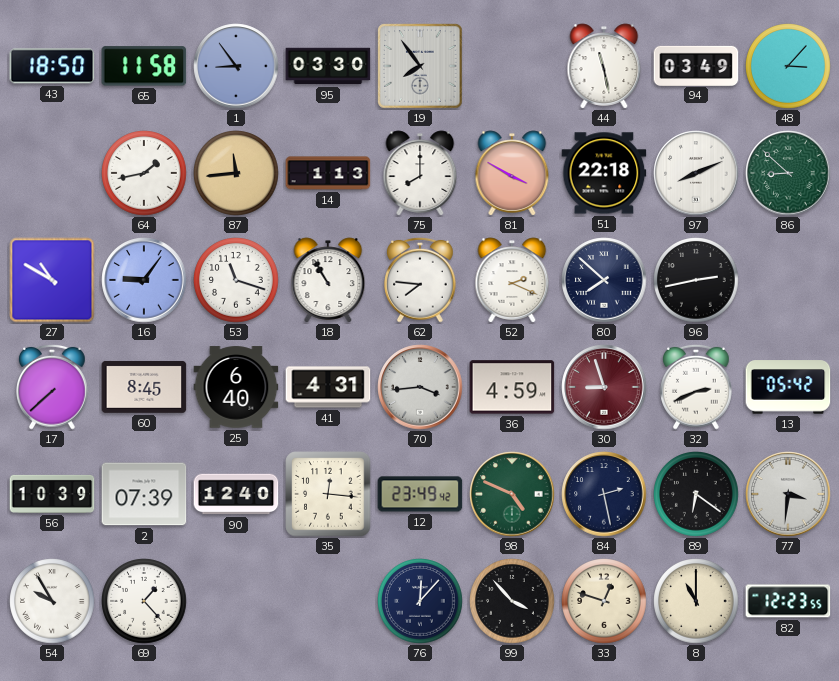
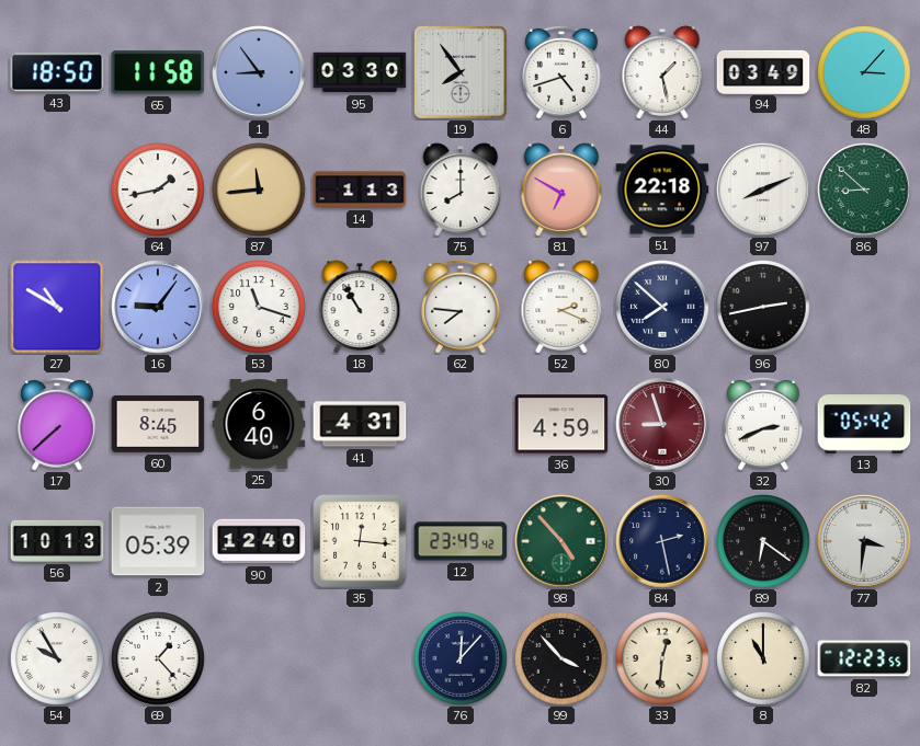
6: none -> 4:42 (561, 72)
44: 11:28 -> 1:28 (662, 72)
81: 3:50 -> 6:50 (561, 190)
70: 3:44 -> none (420, 387)
56: 10:39 -> 10:13 (57, 541)
2: 07:39 -> 05:39 (158, 541)
98: 4:49 -> 4:53 (561, 541)
33: 12:48 -> 12:31 (662, 658)
